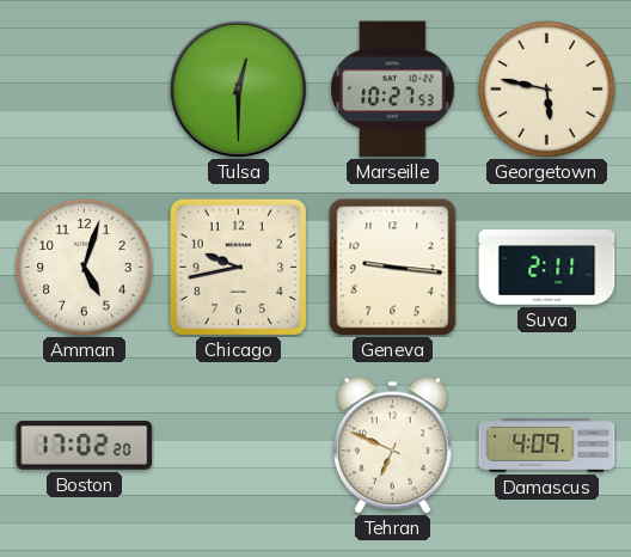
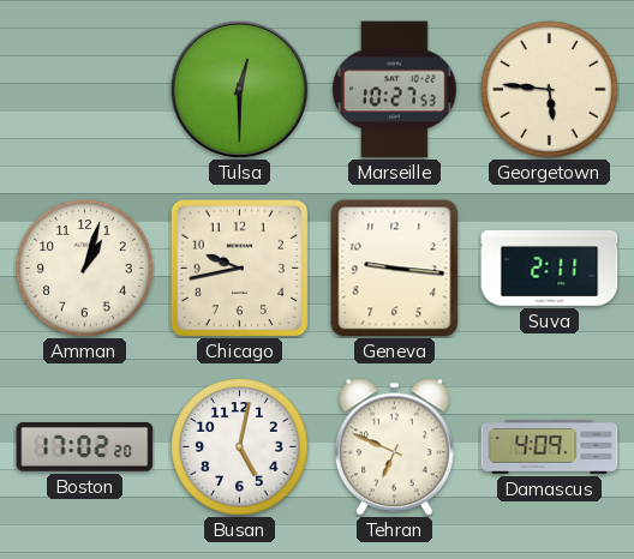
Georgetown: 5:47 -> 5:46 (550, 90)
Amman: 5:03 -> 1:03 (85, 269)
Busan: none -> 5:02 (240, 447)
